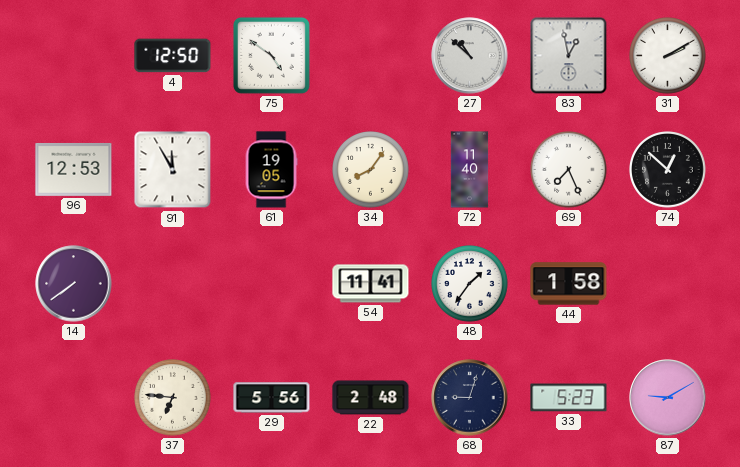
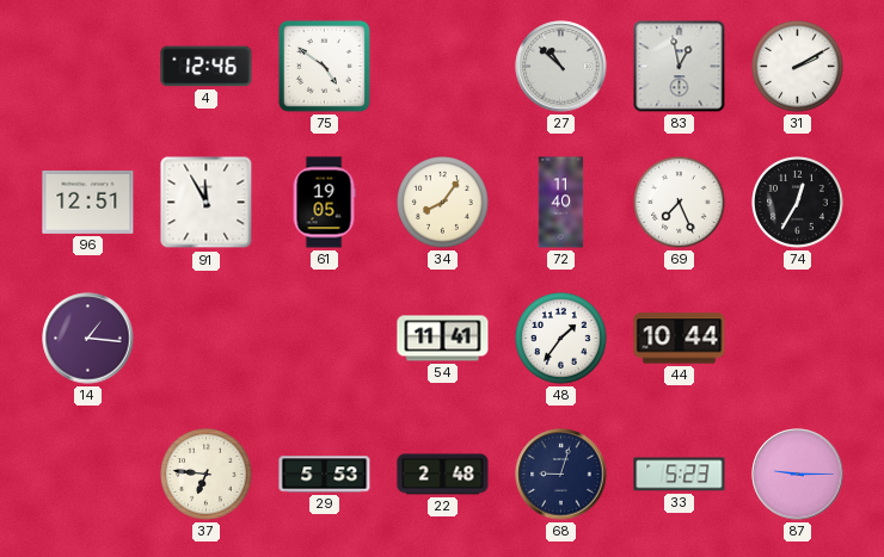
4: 12:50 -> 12:46 (207, 67)
96: 12:53 -> 12:51 (88, 202)
74: 12:52 -> 12:35 (798, 203)
14: 7:39 -> 1:16 (88, 339)
44: 1:58 -> 10:44 (680, 339)
29: 5:56 -> 5:53 (325, 475)
87: 9:10 -> 9:15 (798, 475)
